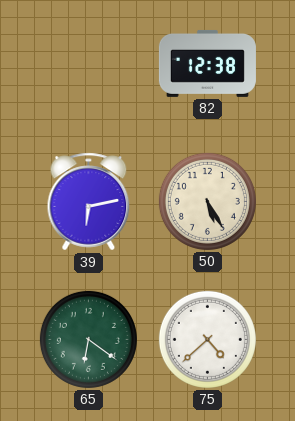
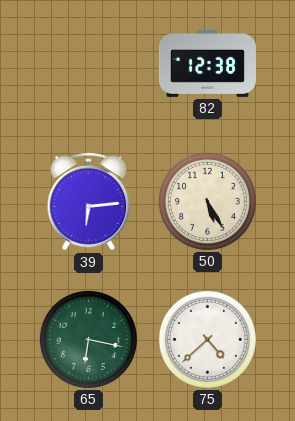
39: 6:13 -> 6:14 (89, 202)
65: 6:21 -> 6:17 (88, 339)
